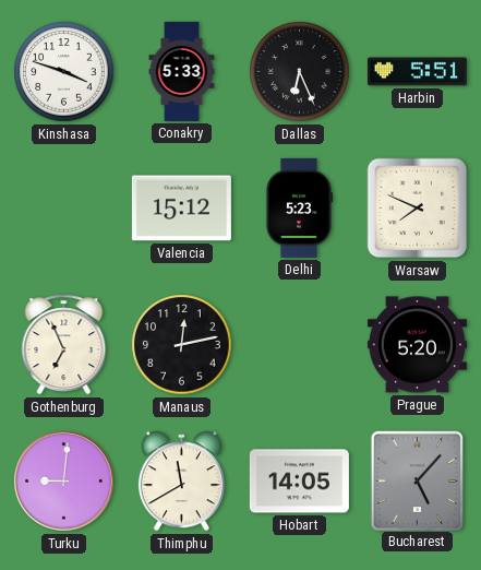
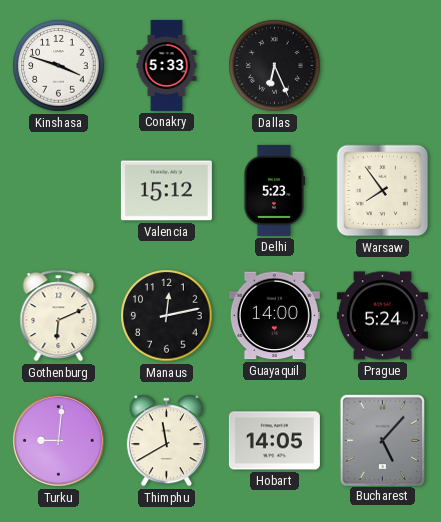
Harbin: 5:51 -> none (417, 72)
Warsaw: 7:49 -> 7:54 (383, 191)
Gothenburg: 6:56 -> 6:11 (59, 316)
Guayaquil: none -> 14:00 (274, 316)
Prague: 5:20 -> 5:24 (382, 316)
